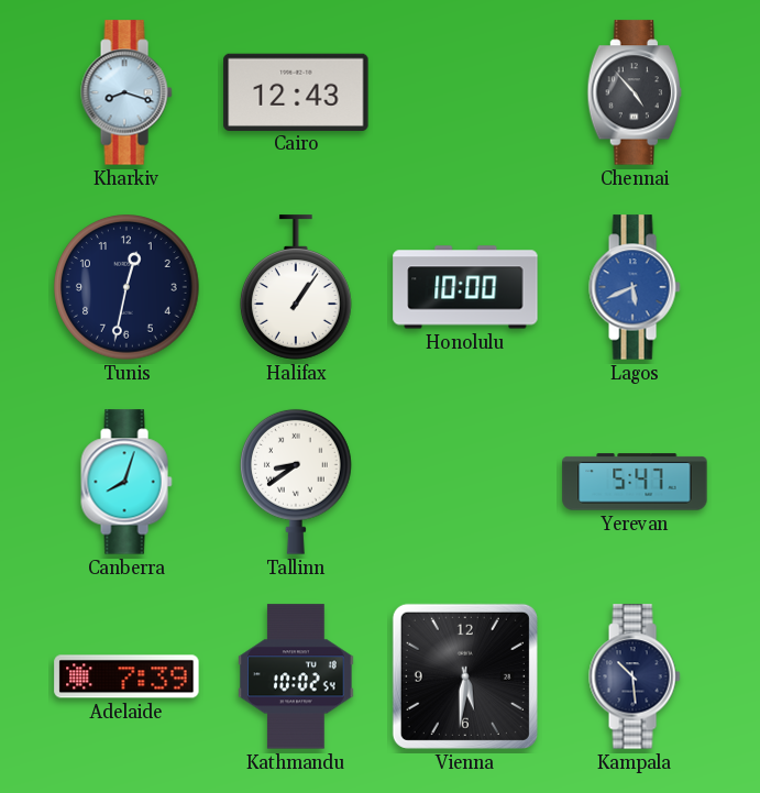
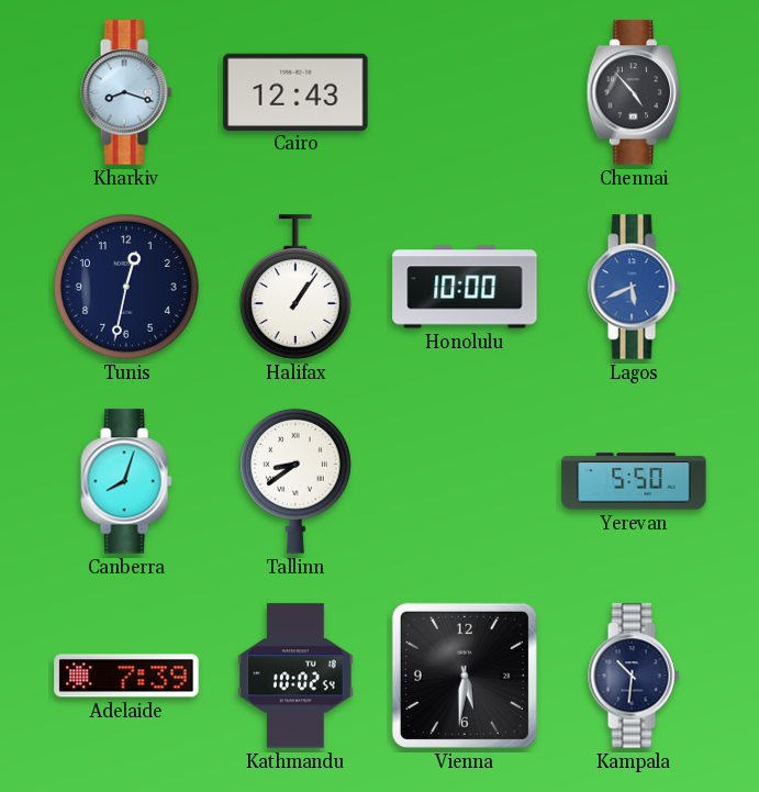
Yerevan: 5:47 -> 5:50 (634, 481)
Kampala: 10:29 -> 10:31 (634, 676)
